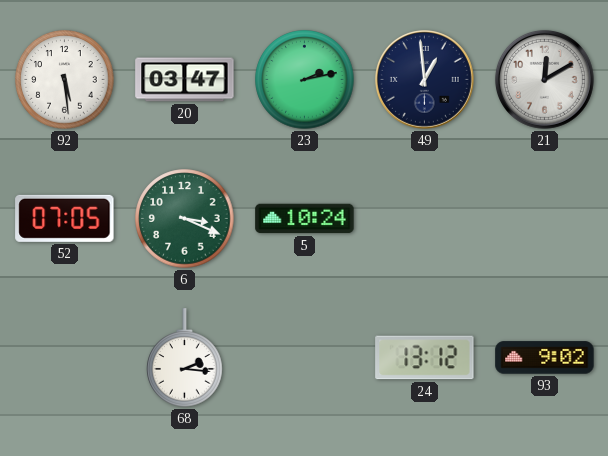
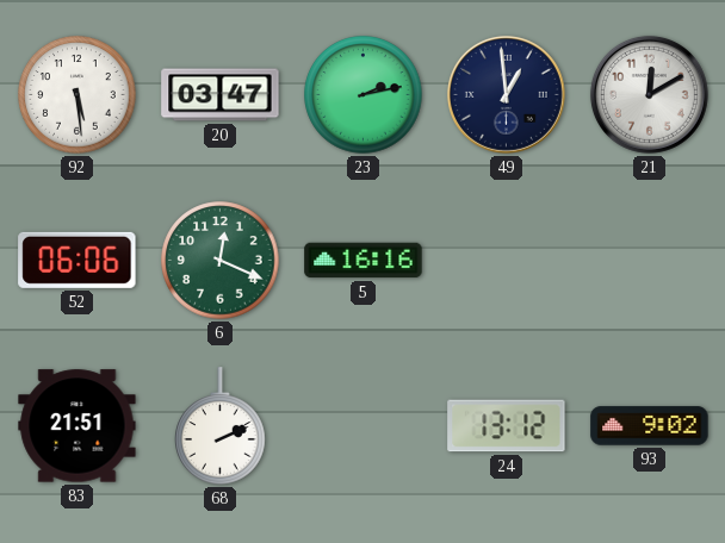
52: 07:05 -> 06:06 (78, 260)
6: 3:19 -> 12:19 (221, 261)
5: 10:24 -> 16:16 (364, 261)
83: none -> 21:51 (78, 426)
68: 2:16 -> 2:11 (221, 426)
